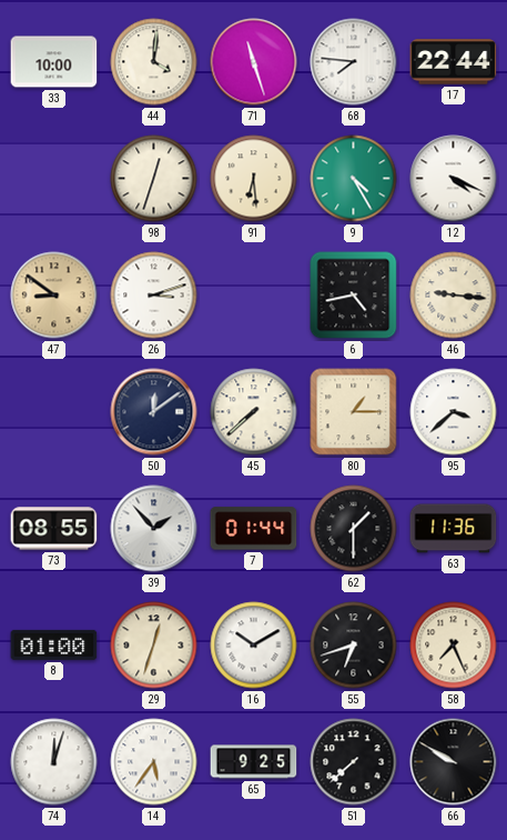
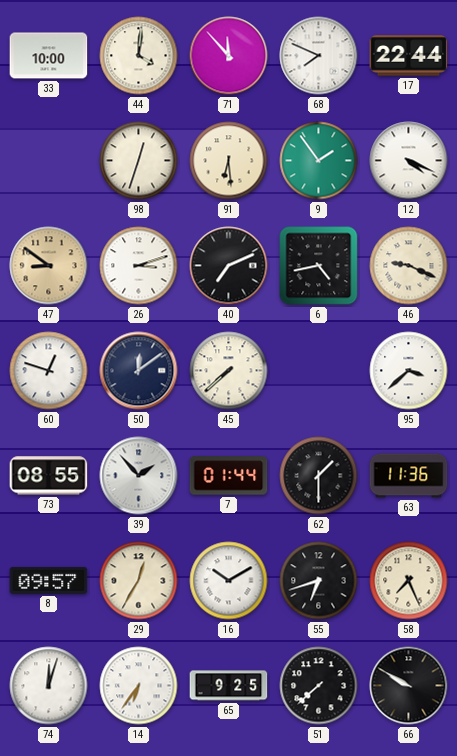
71: 11:27 -> 11:53 (229, 56)
68: 7:46 -> 7:49 (319, 56)
9: 4:25 -> 1:54 (319, 161)
40: none -> 7:11 (229, 266)
46: 9:16 -> 9:19 (409, 266)
60: none -> 12:48 (49, 371)
80: 1:15 -> none (354, 412)
8: 01:00 -> 09:57 (49, 580)
29: 12:33 -> 12:35 (139, 581)
14: 5:36 -> 6:36 (139, 686)
